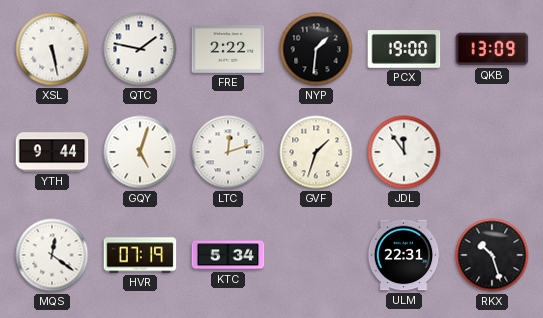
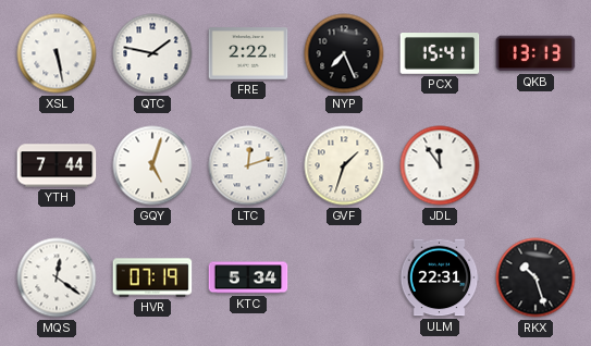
NYP: 1:31 -> 7:26 (344, 53)
PCX: 19:00 -> 15:41 (440, 53)
QKB: 13:09 -> 13:13 (535, 53)
YTH: 9:44 -> 7:44 (57, 165)
